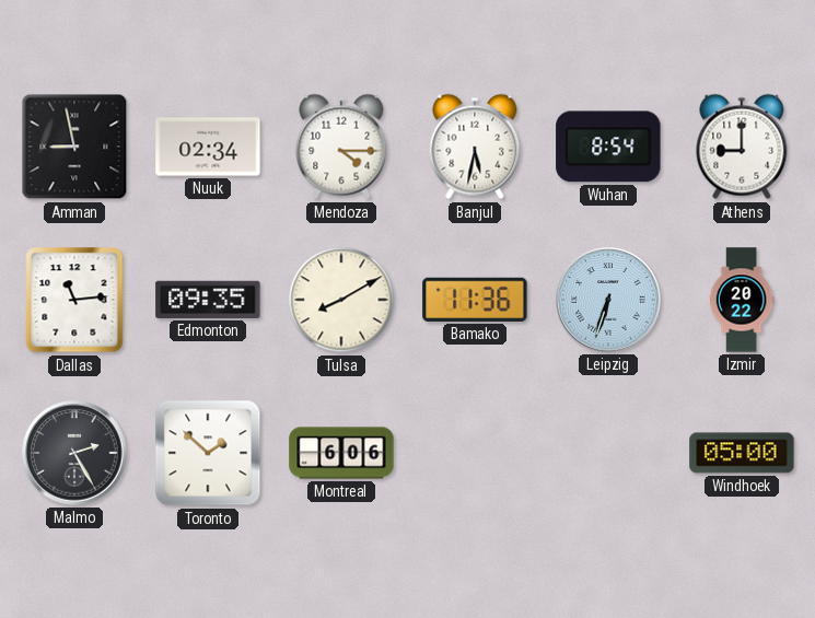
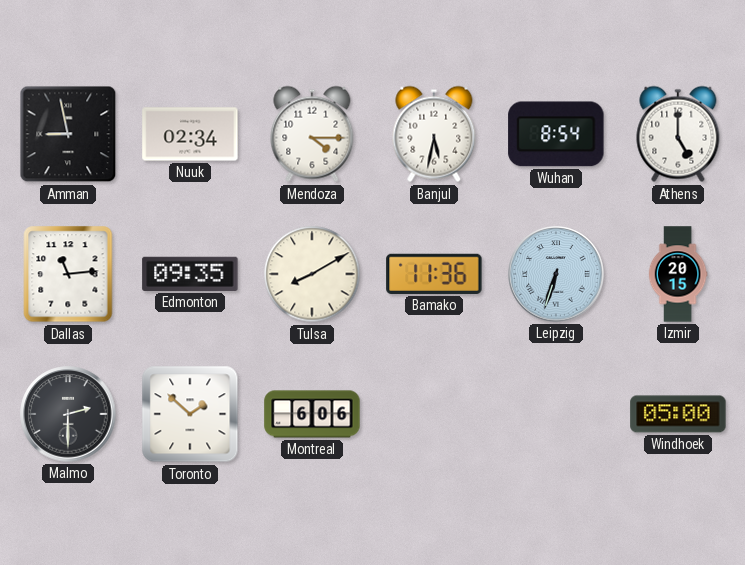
Athens: 9:00 -> 5:00 (678, 134)
Izmir: 20:22 -> 20:15 (678, 274)
Malmo: 2:25 -> 2:30 (68, 414)
